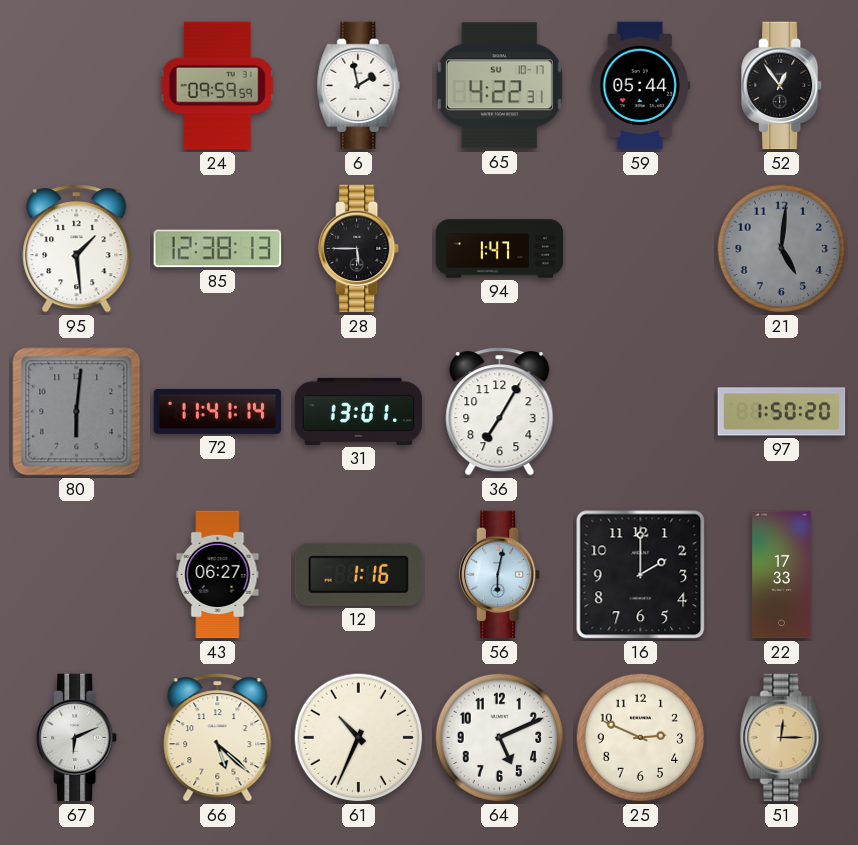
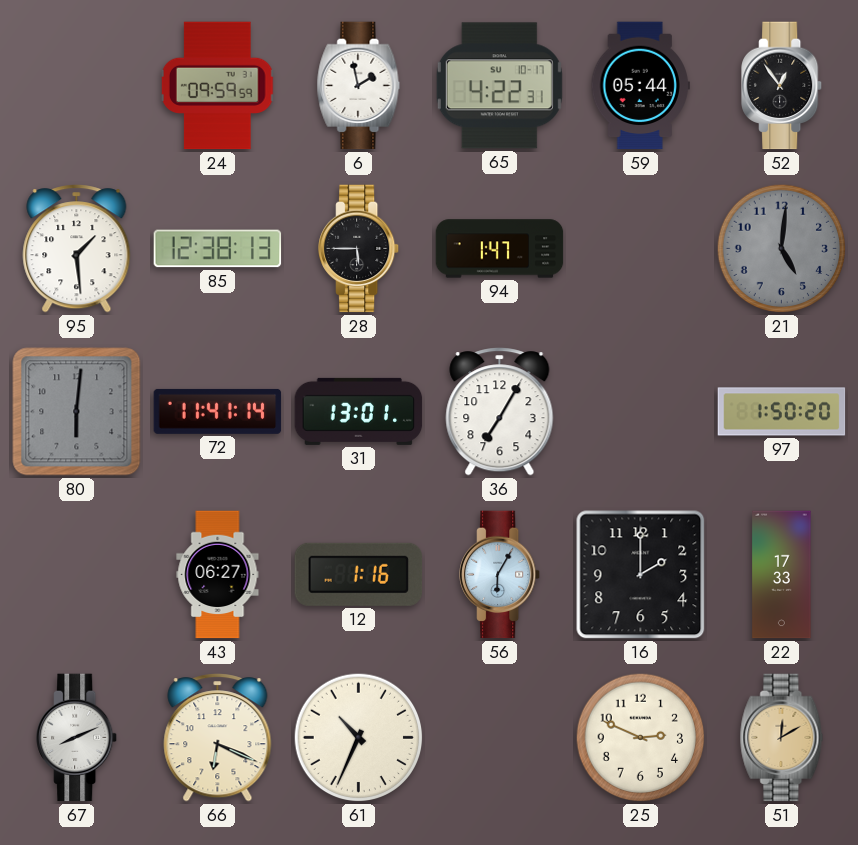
56: 6:02 -> 6:05 (501, 575)
67: 6:11 -> 8:11 (78, 738)
66: 5:22 -> 6:19 (218, 738)
64: 5:11 -> none (500, 738)
51: 12:15 -> 12:10 (782, 738)
